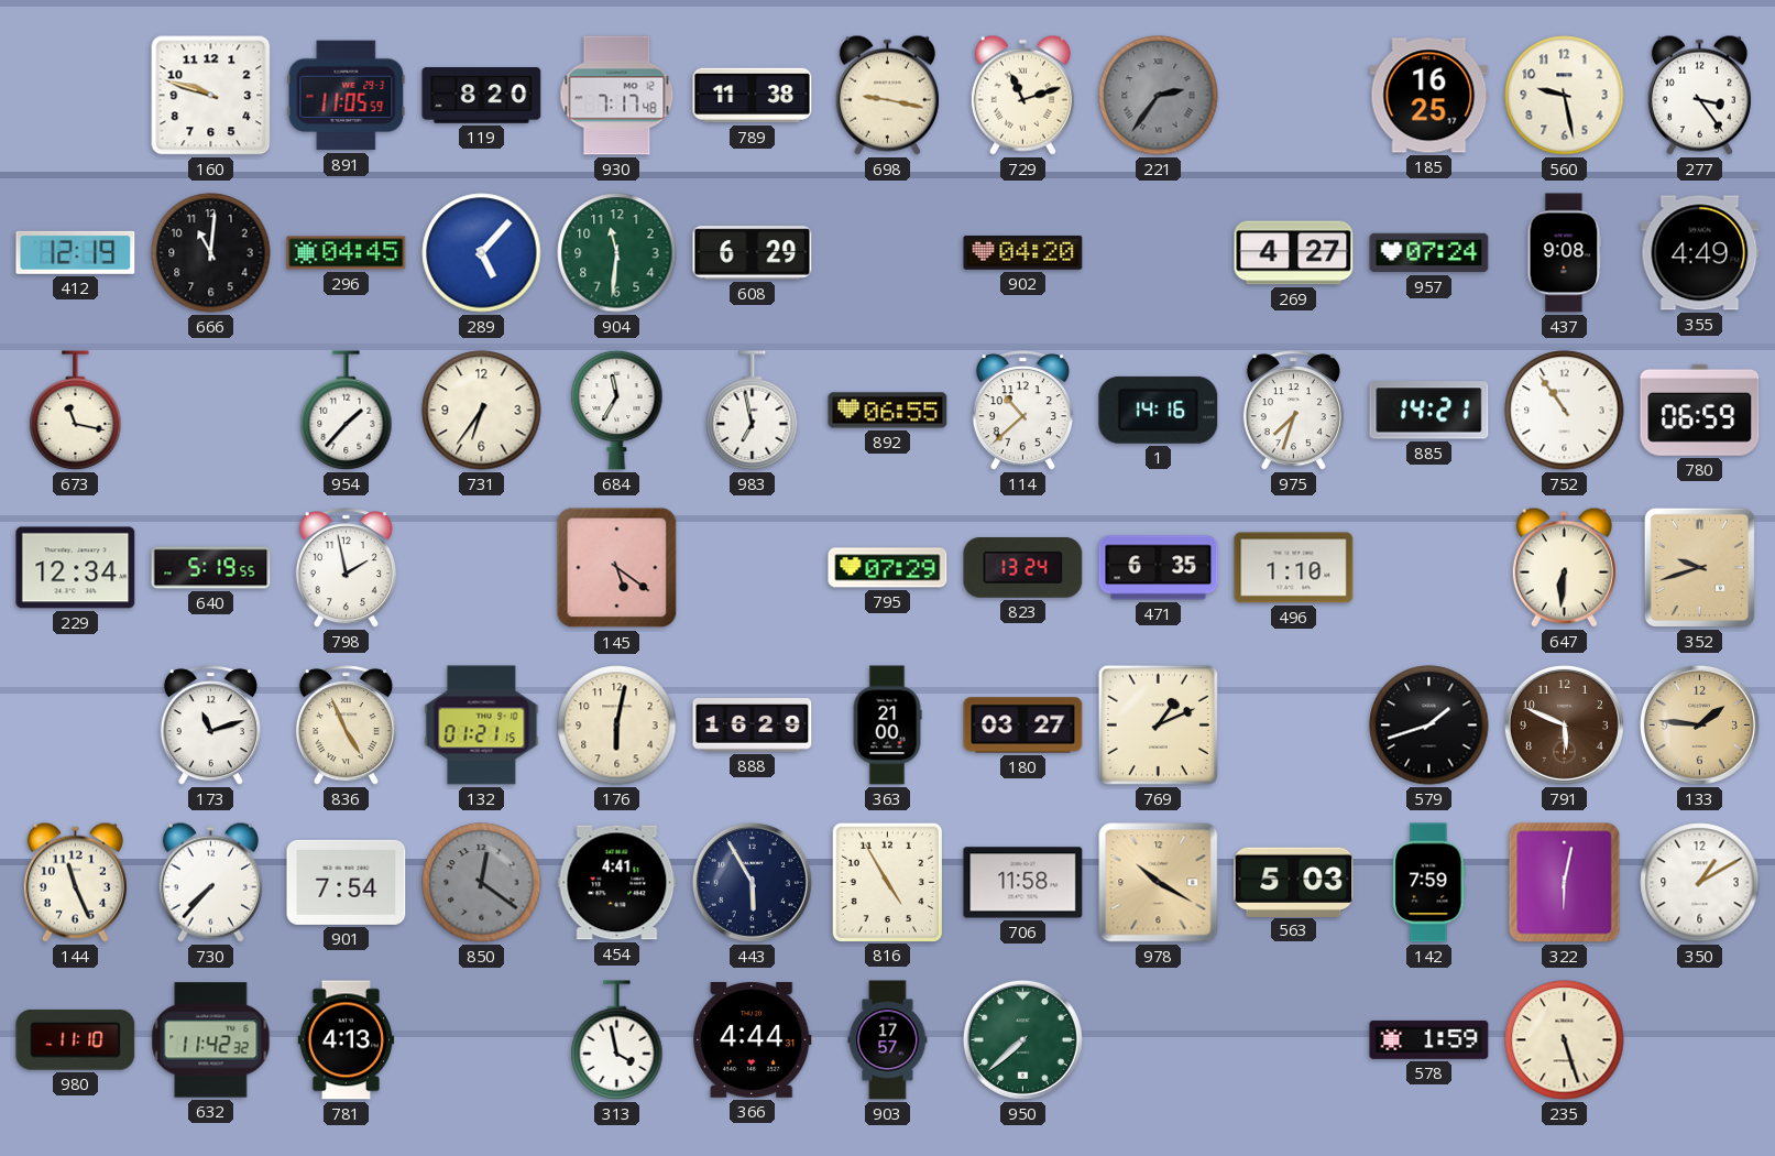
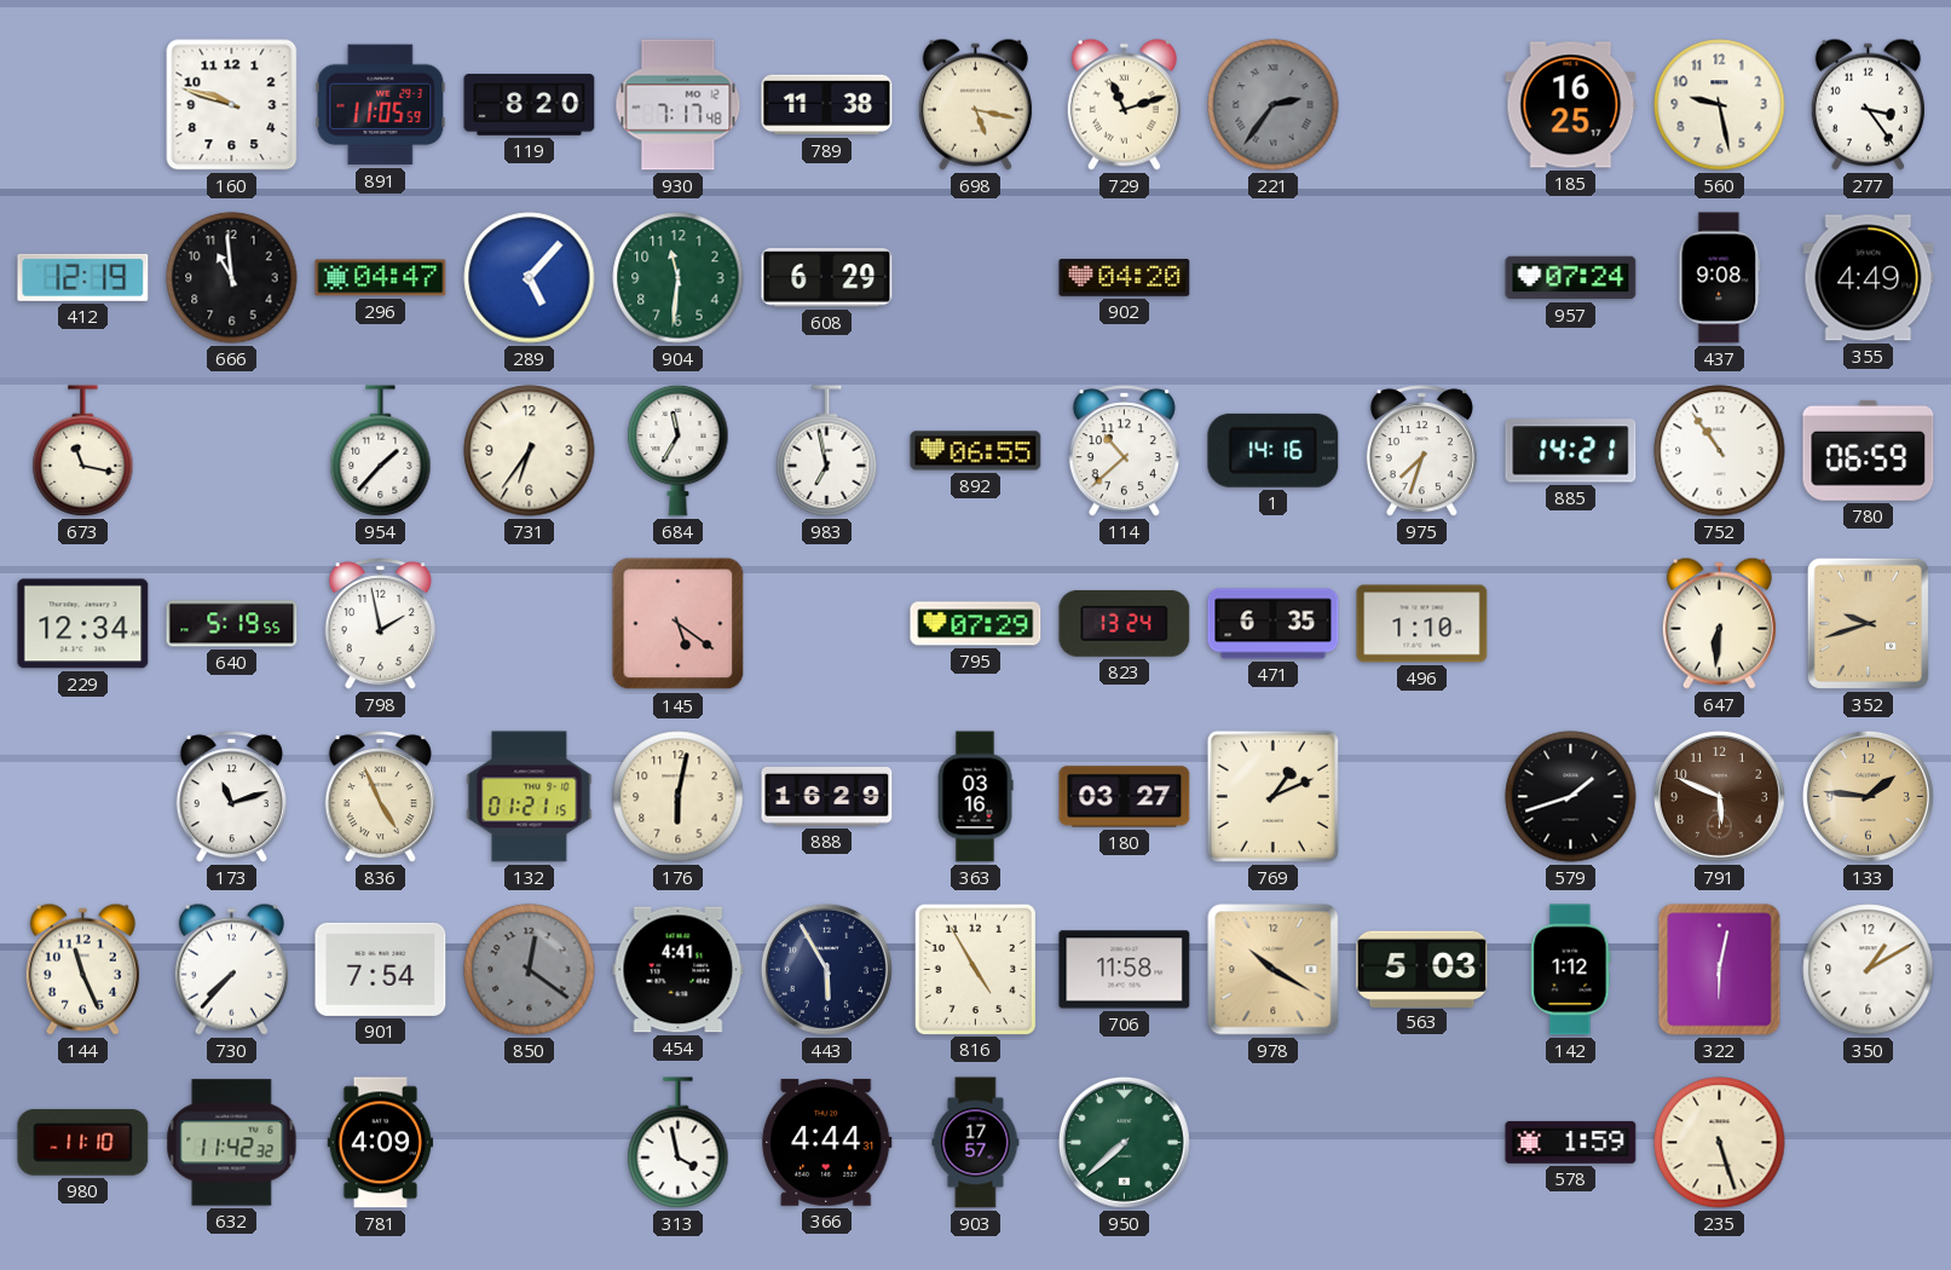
698: 9:17 -> 5:17 (975, 104)
666: 11:01 -> 10:59 (232, 278)
296: 04:45 -> 04:47 (381, 278)
269: 4:27 -> none (1294, 253)
363: 21:00 -> 03:16 (975, 797)
142: 7:59 -> 1:12 (1571, 970)
781: 4:13 -> 4:09 (381, 1143)
